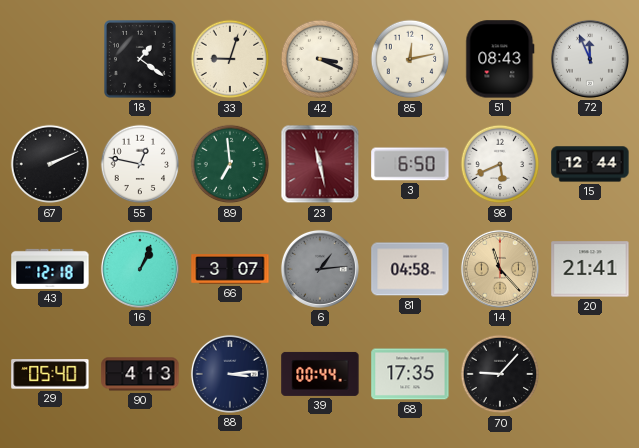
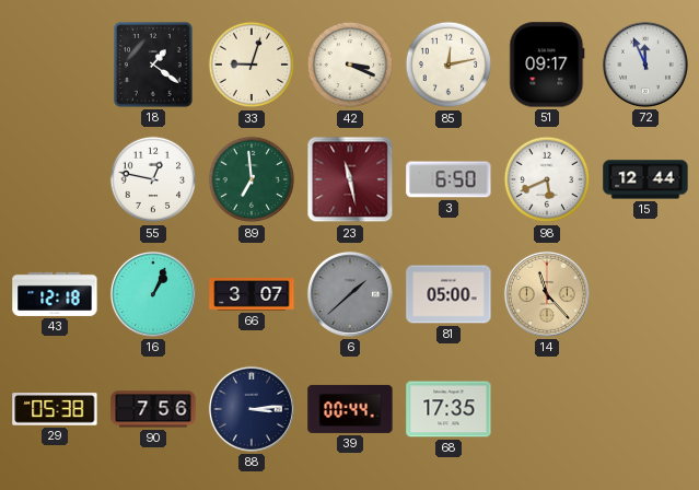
51: 08:43 -> 09:17 (547, 65)
67: 2:11 -> none (50, 164)
6: 1:14 -> 1:38 (350, 294)
81: 04:58 -> 05:00 (448, 294)
20: 21:41 -> none (590, 269)
29: 05:40 -> 05:38 (55, 409)
90: 4:13 -> 7:56 (153, 409)
70: 9:07 -> none (500, 374)
